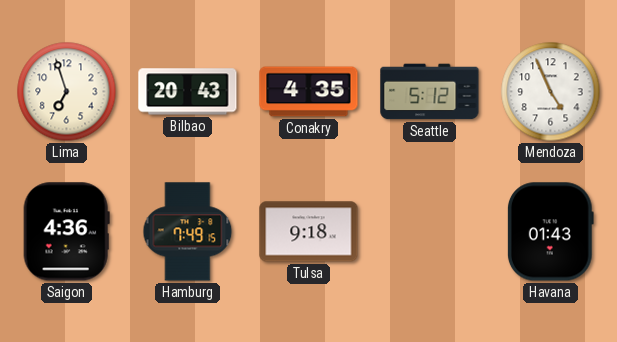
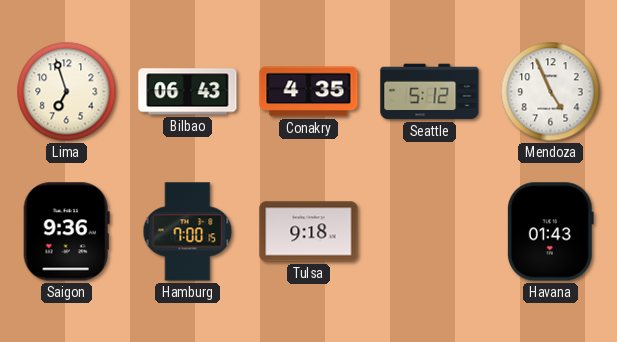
Bilbao: 20:43 -> 06:43 (188, 92)
Saigon: 4:36 -> 9:36 (66, 232)
Hamburg: 7:49 -> 7:00 (188, 232)
